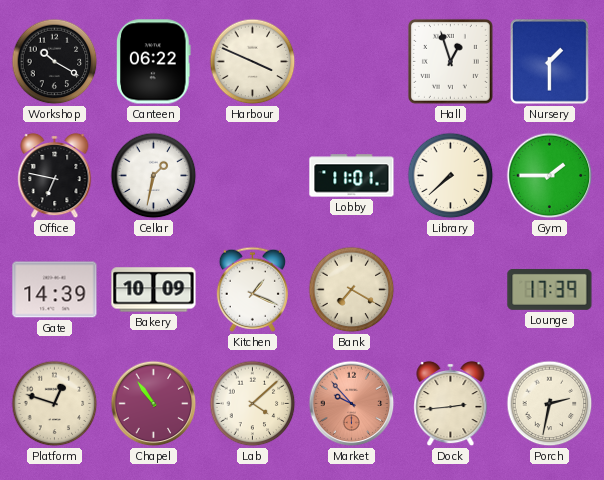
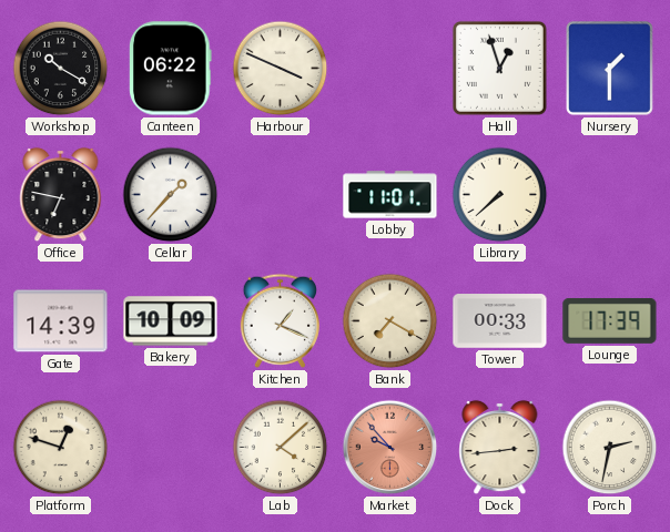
Cellar: 1:32 -> 1:37 (171, 195)
Gym: 1:45 -> none (550, 176)
Tower: none -> 00:33 (500, 321)
Chapel: 10:54 -> none (154, 404)
